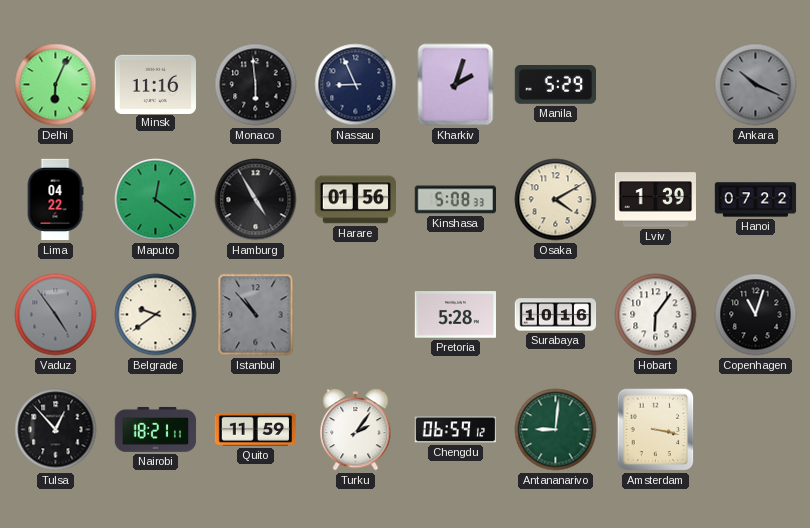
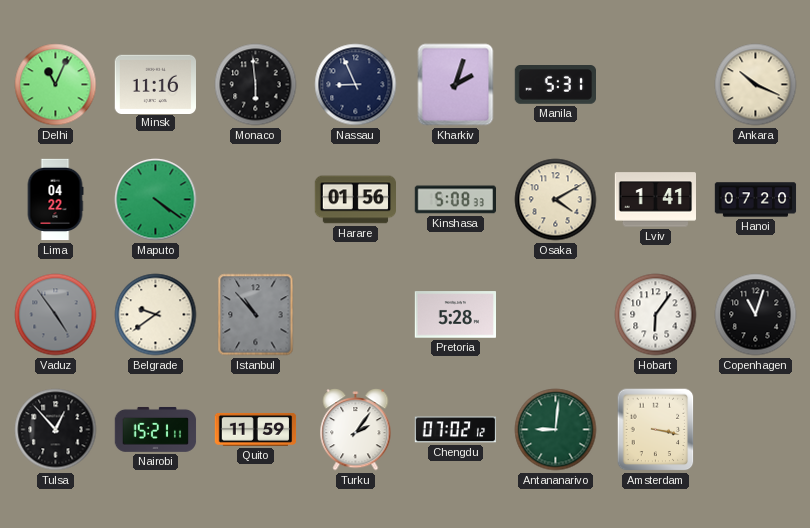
Delhi: 6:04 -> 11:04 (56, 85)
Manila: 5:29 -> 5:31 (555, 85)
Ankara dial: grey -> cream (756, 85)
Maputo: 12:21 -> 4:21 (156, 200)
Hamburg: 4:55 -> none (256, 200)
Lviv: 1:39 -> 1:41 (655, 200)
Hanoi: 07:22 -> 07:20 (756, 200)
Surabaya: 10:16 -> none (556, 315)
Nairobi: 18:21 -> 15:21 (156, 429)
Chengdu: 06:59 -> 07:02 (455, 430)
